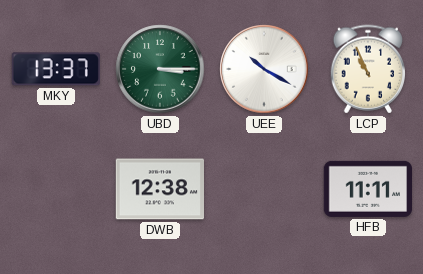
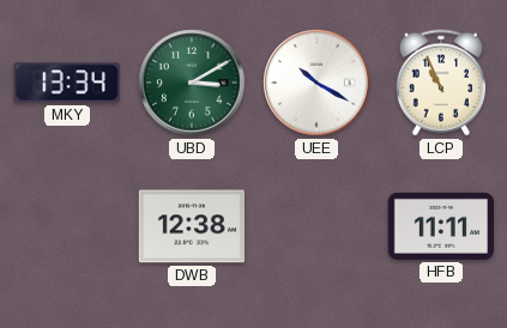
MKY: 13:37 -> 13:34 (67, 83)
UBD: 3:15 -> 3:10 (192, 83)
